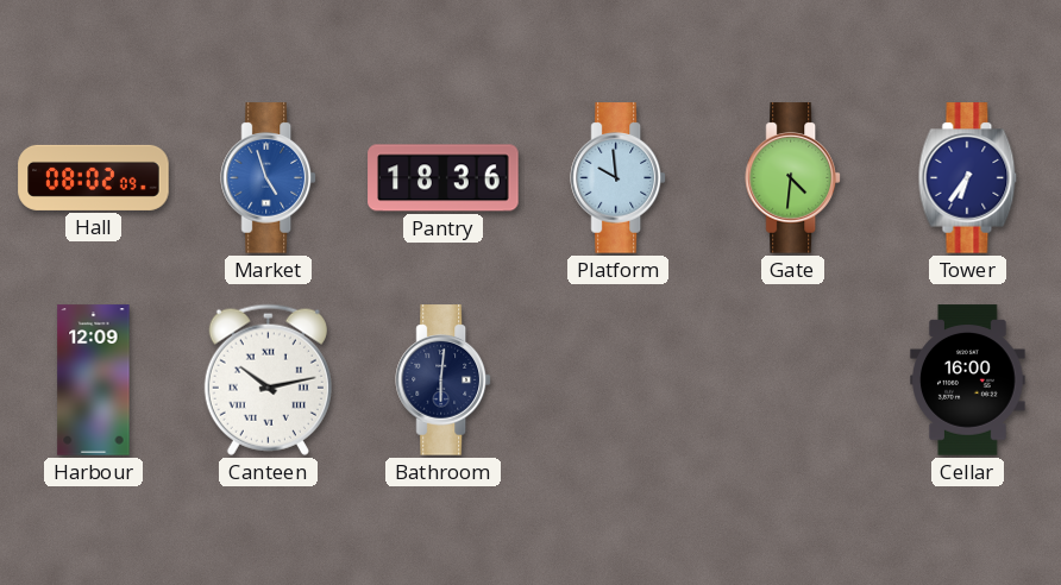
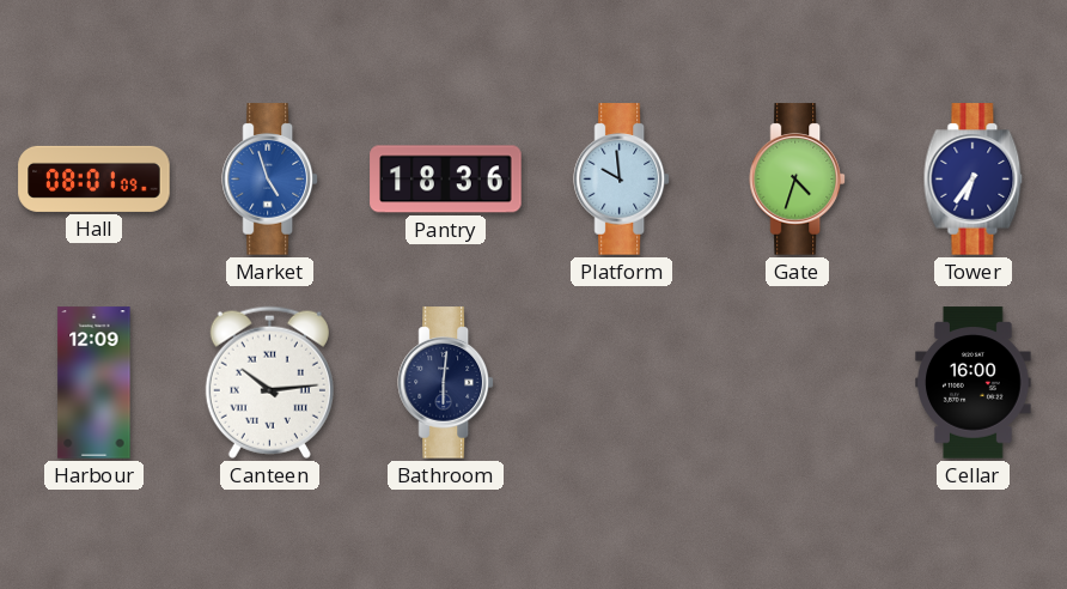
Hall: 08:02 -> 08:01 (94, 178)
Gate: 4:31 -> 4:33 (798, 180)
Canteen: 10:13 -> 10:14 (269, 382)
